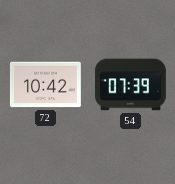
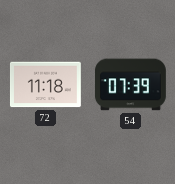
72: 10:42 -> 11:18 (46, 85)
